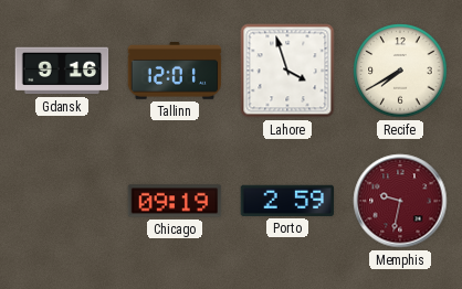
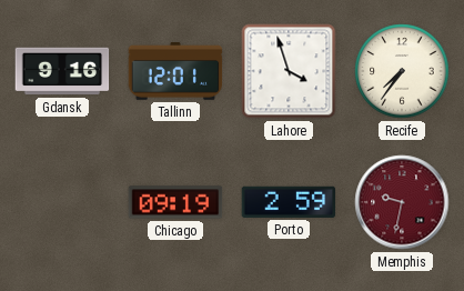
Recife: 7:40 -> 7:36 (402, 71)
